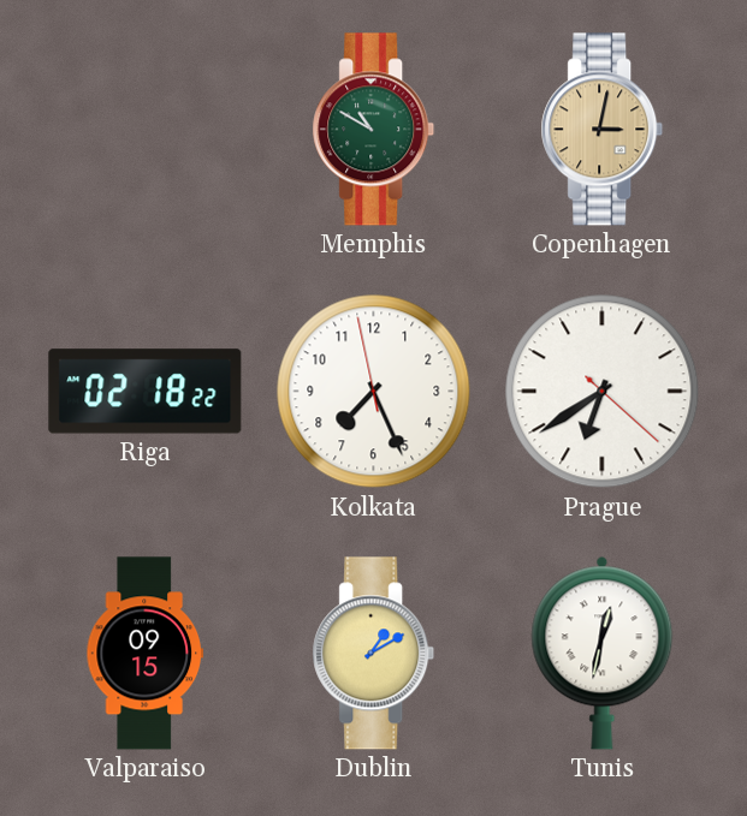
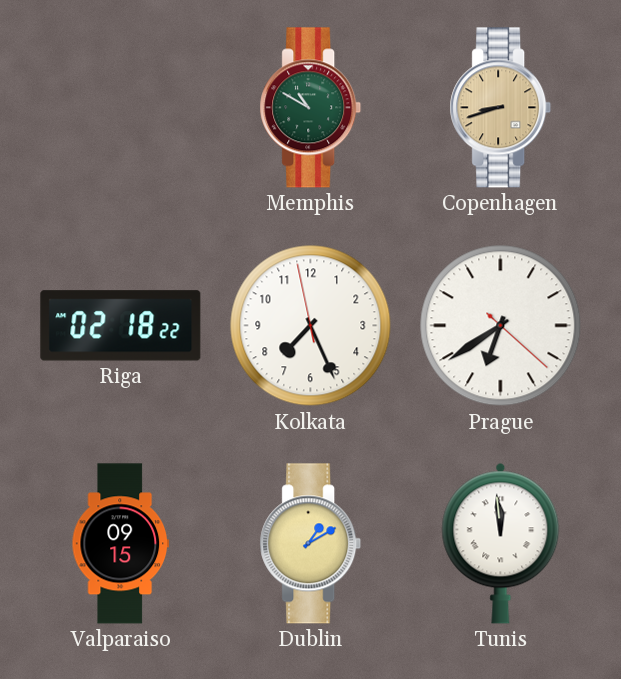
Copenhagen: 3:02 -> 8:42 (501, 108)
Tunis: 12:32 -> 11:59 (501, 543)
